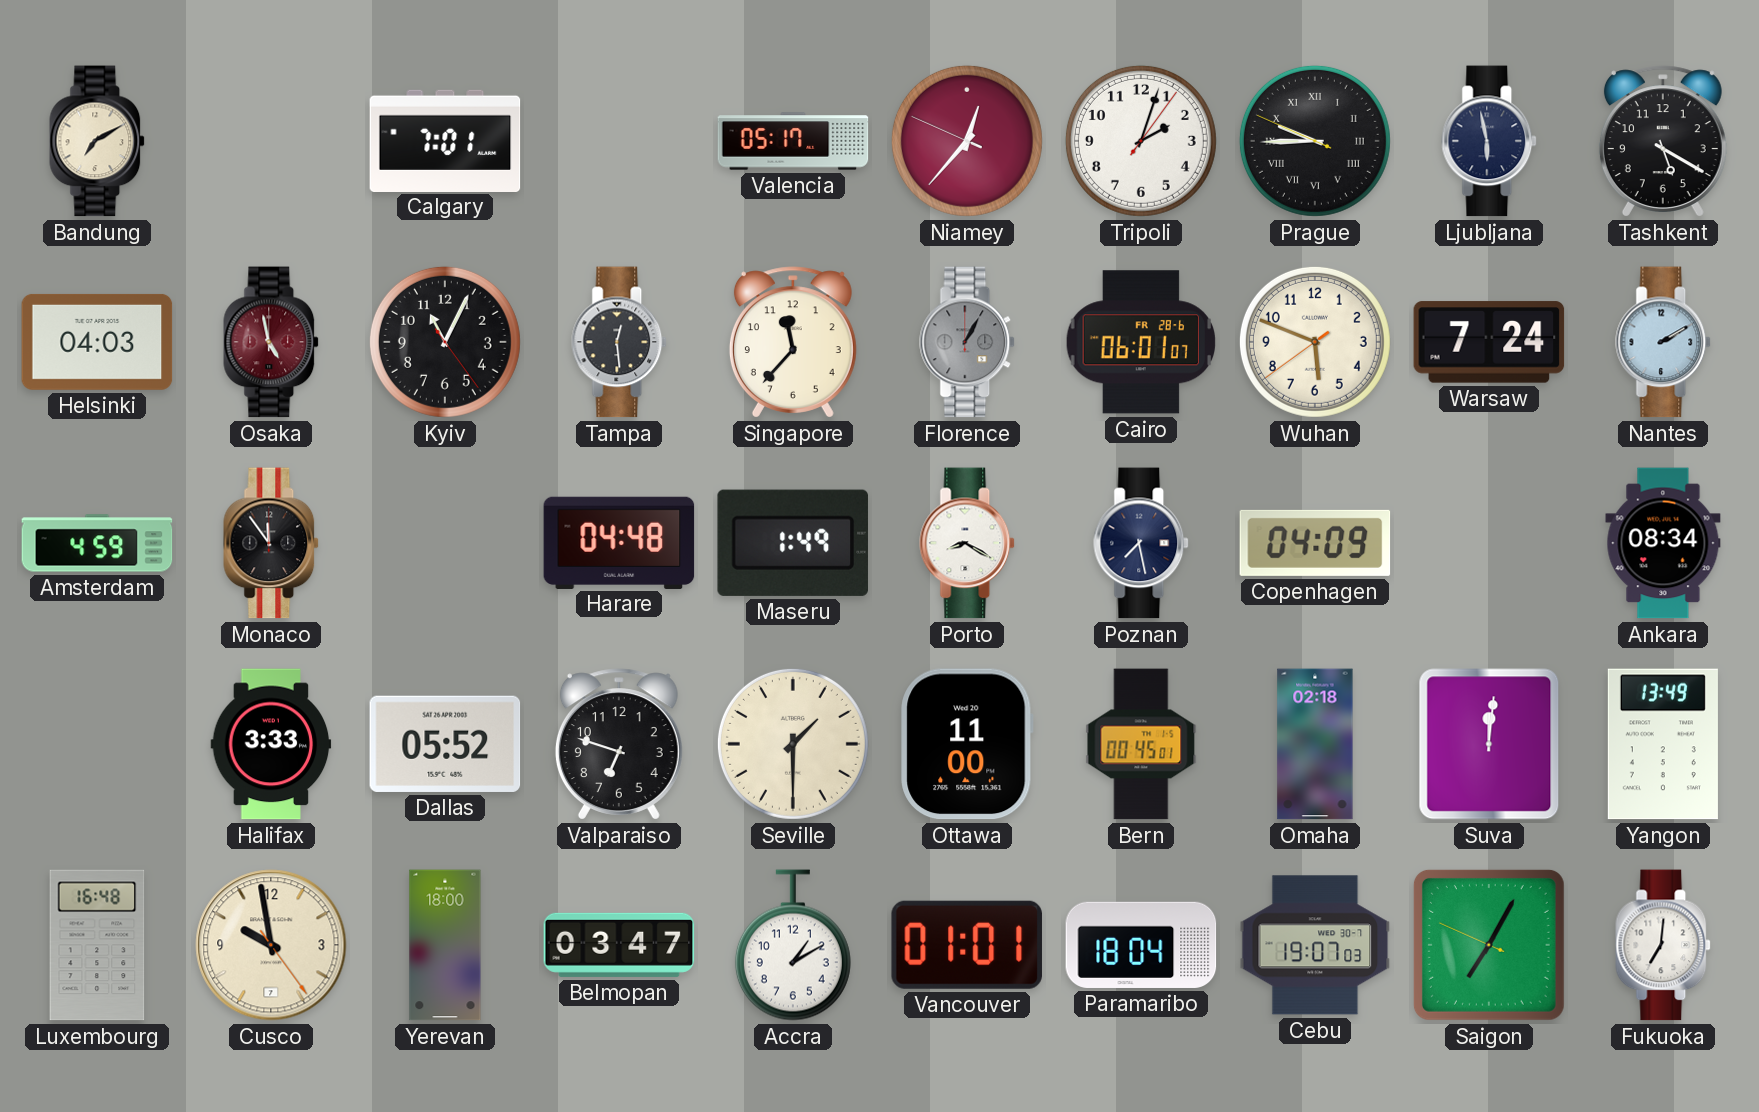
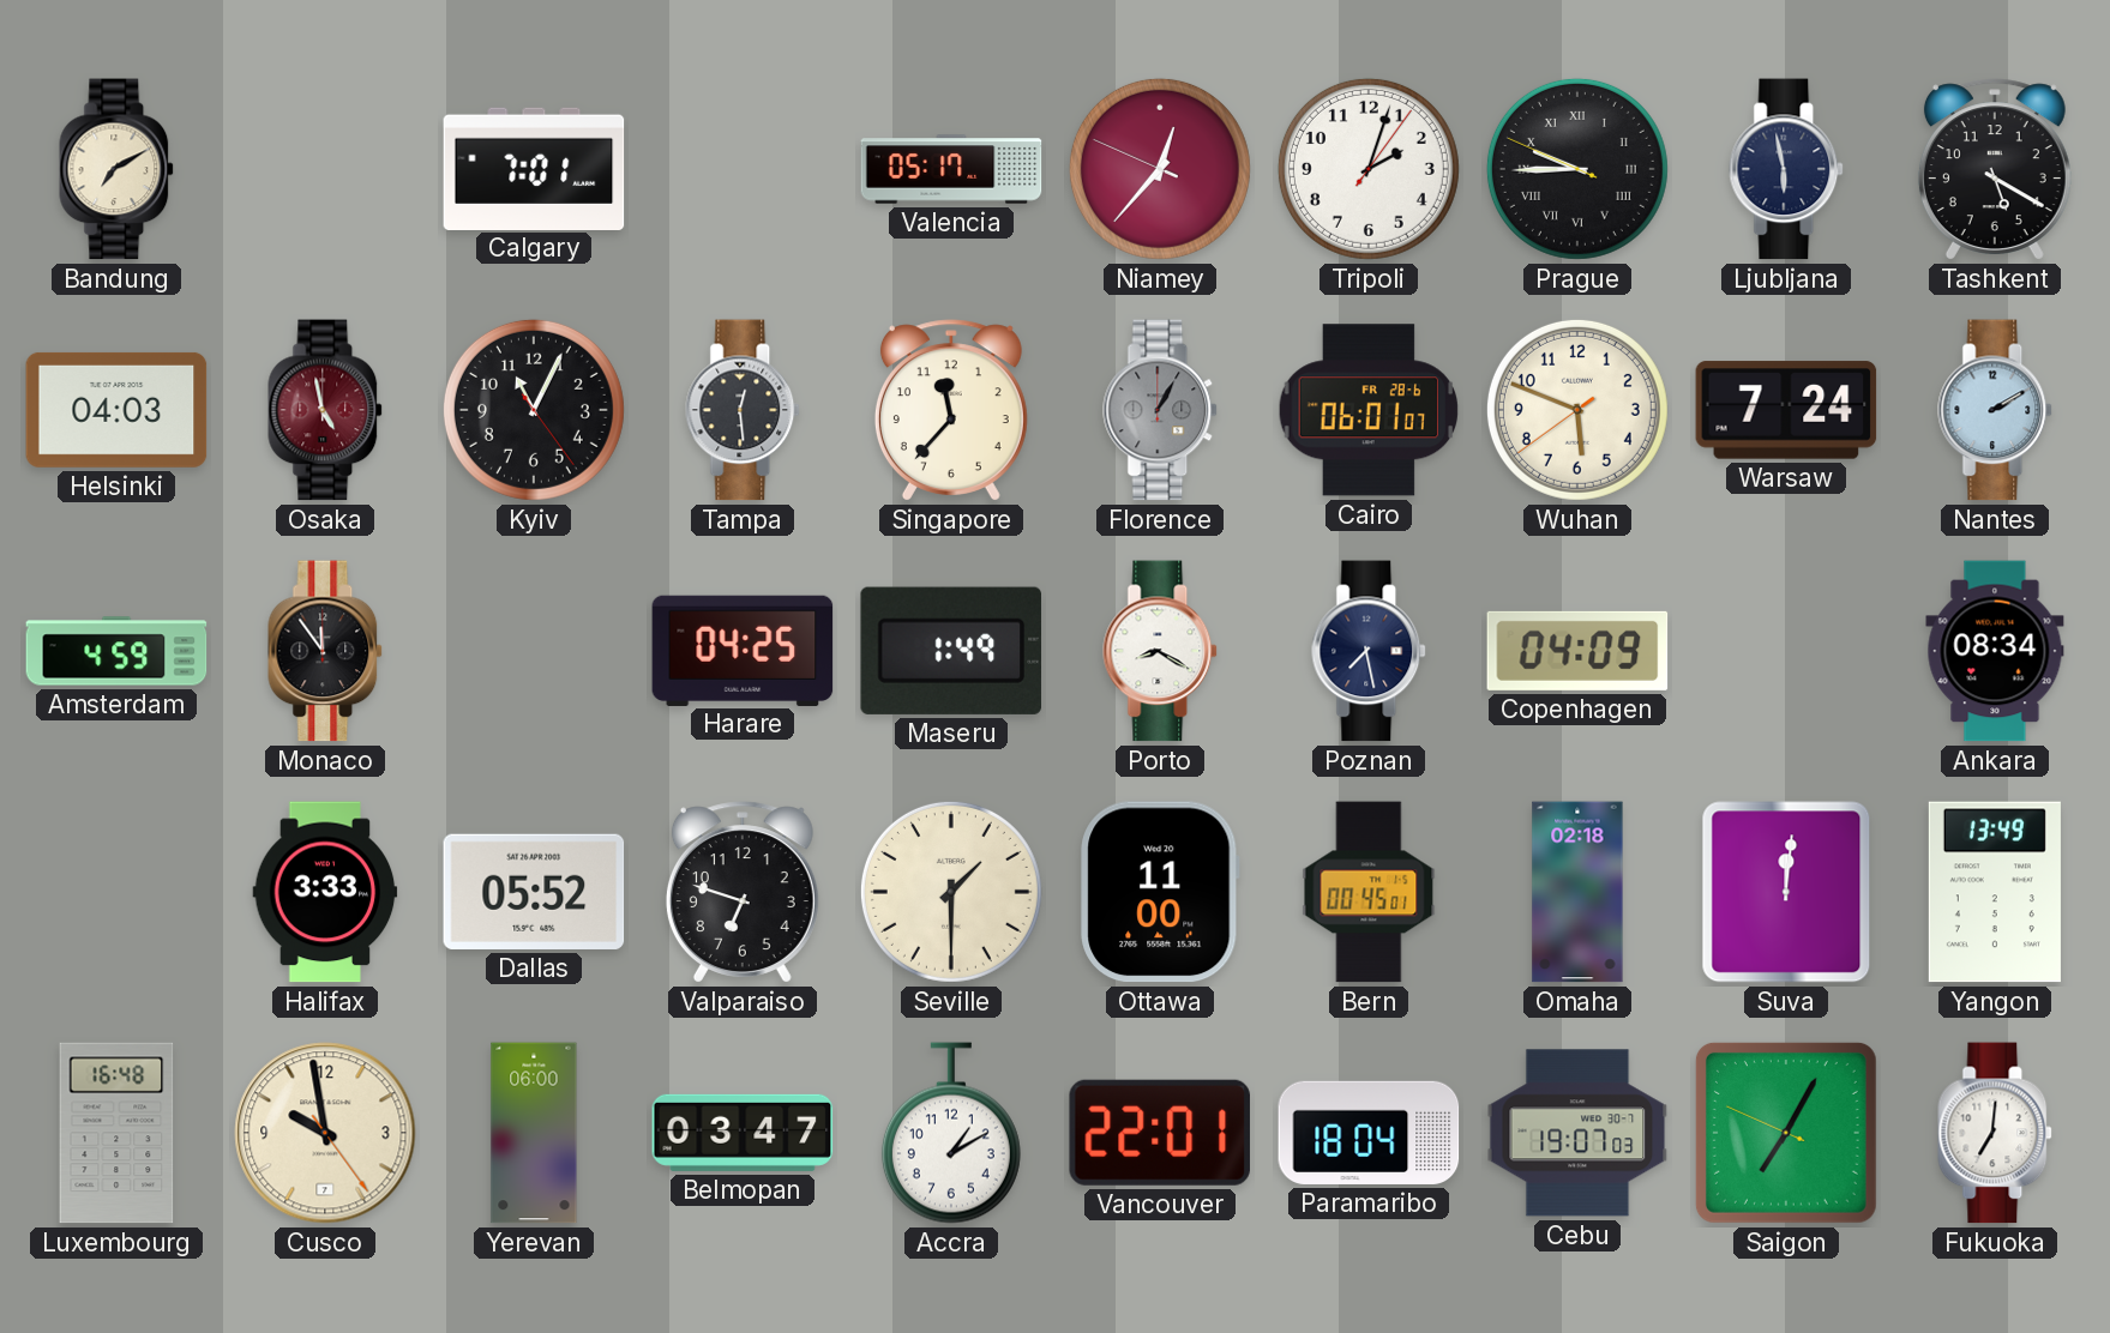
Harare: 04:48 -> 04:25 (743, 650)
Yerevan: 18:00 -> 06:00 (534, 1133)
Vancouver: 01:01 -> 22:01 (1160, 1133)
